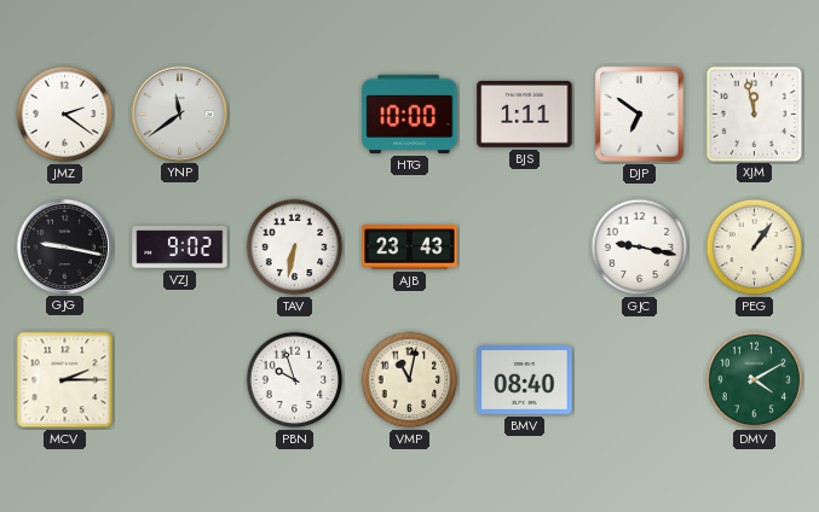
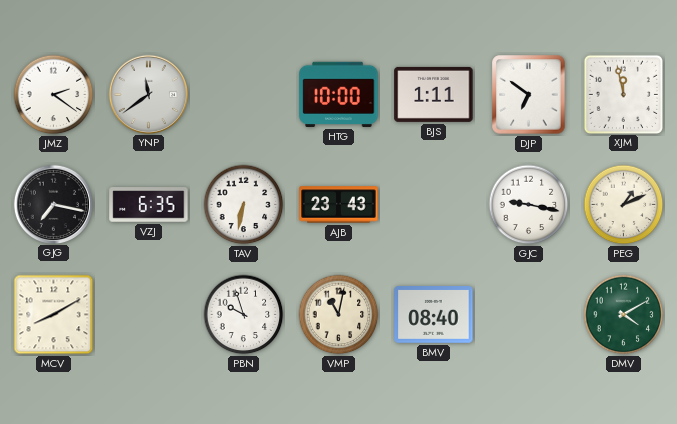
GJG: 9:17 -> 7:17 (53, 204)
VZJ: 9:02 -> 6:35 (149, 205)
PEG: 1:06 -> 1:11 (624, 205)
MCV: 2:15 -> 8:10 (54, 315)
